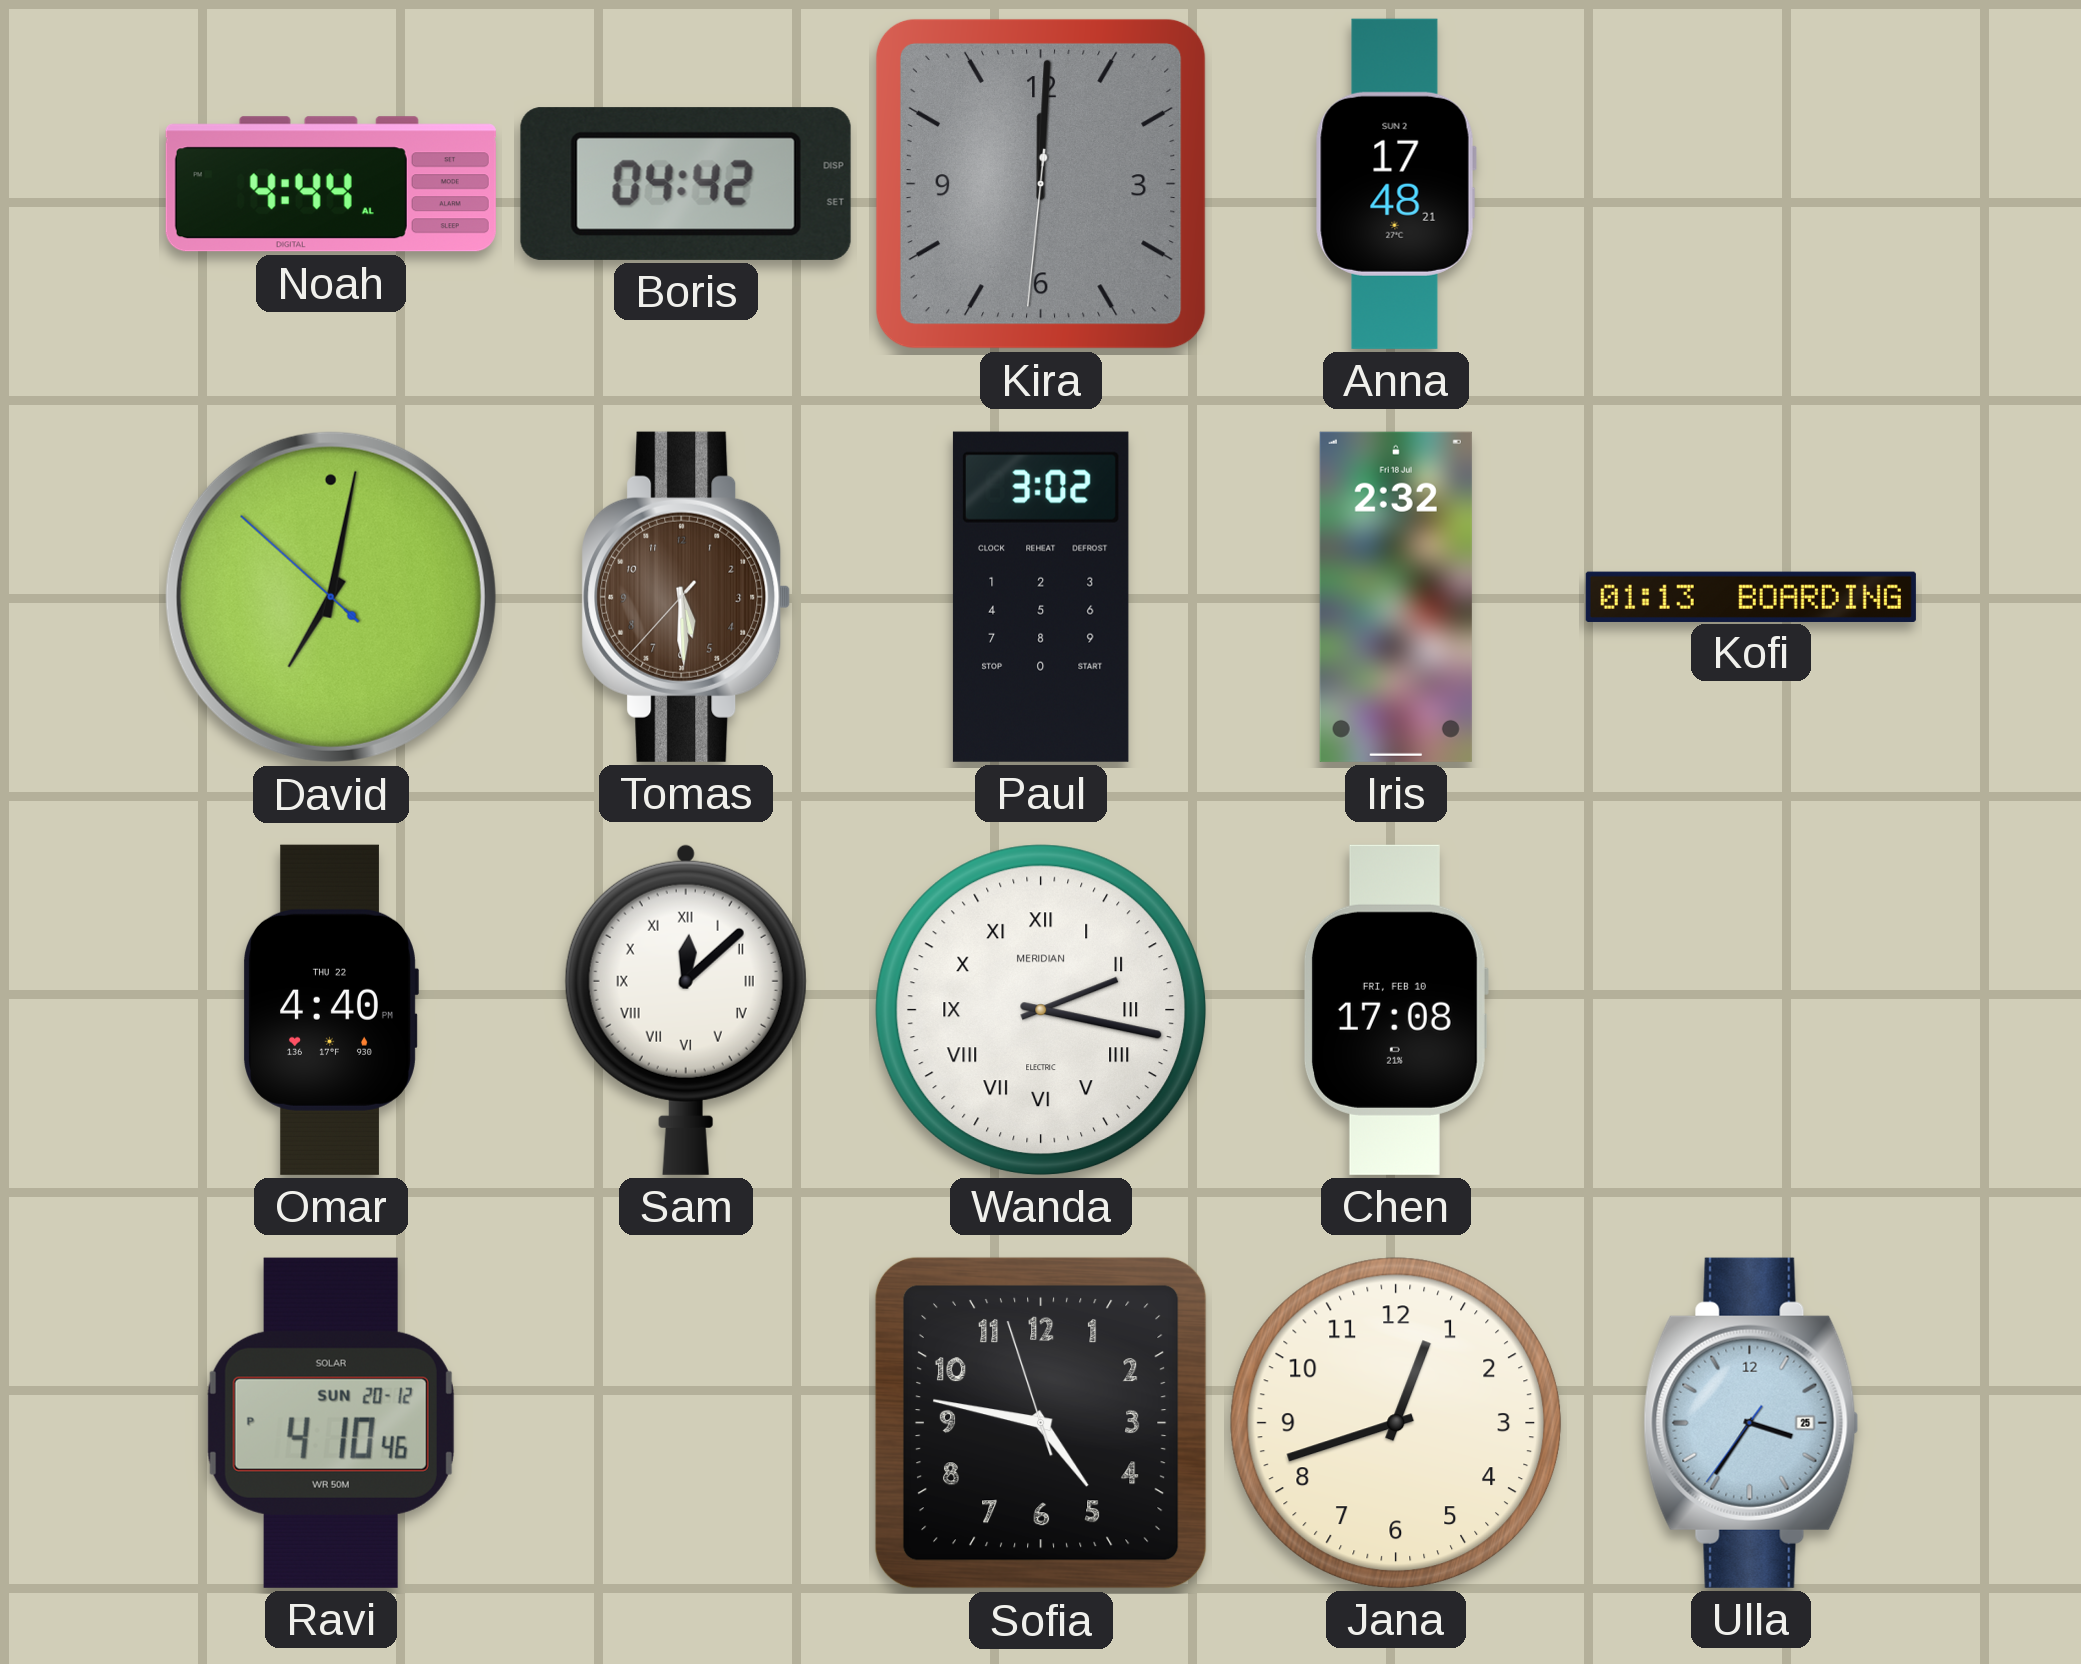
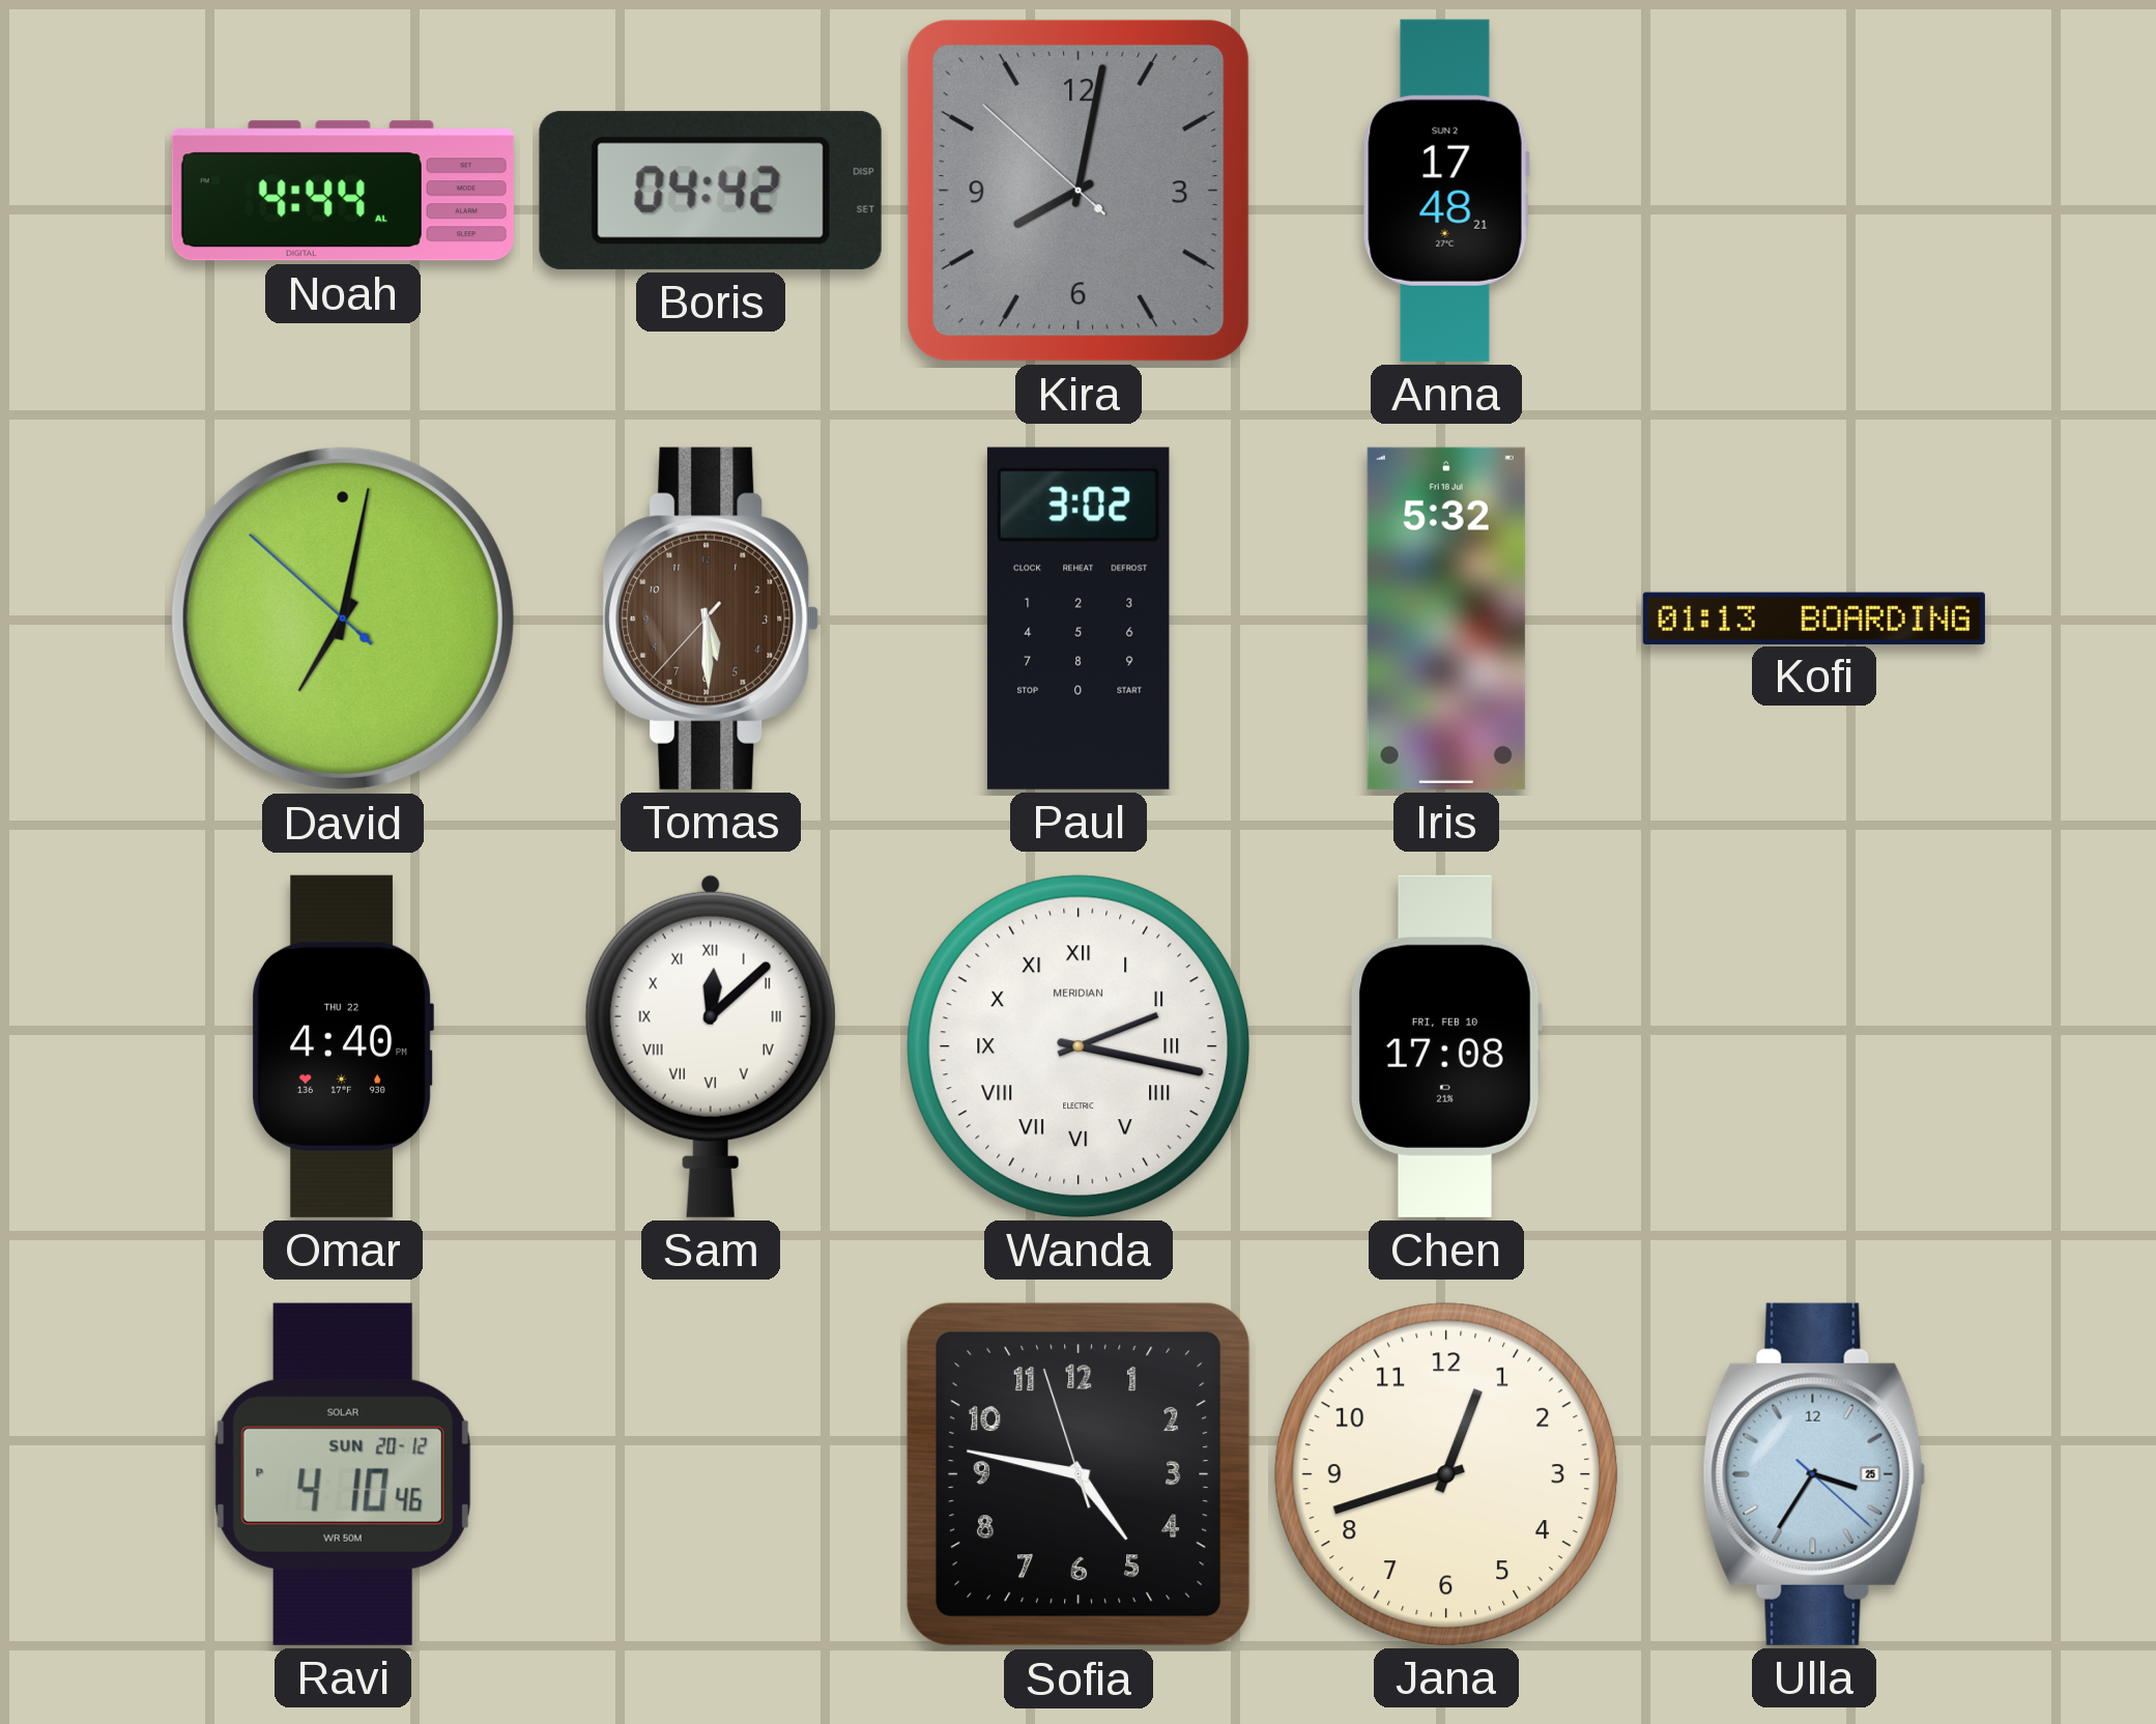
Kira: 12:00 -> 8:01 (1079, 191)
Iris: 2:32 -> 5:32 (1446, 619)
Ulla: 3:35:36 -> 3:35:22 (1814, 1474)
